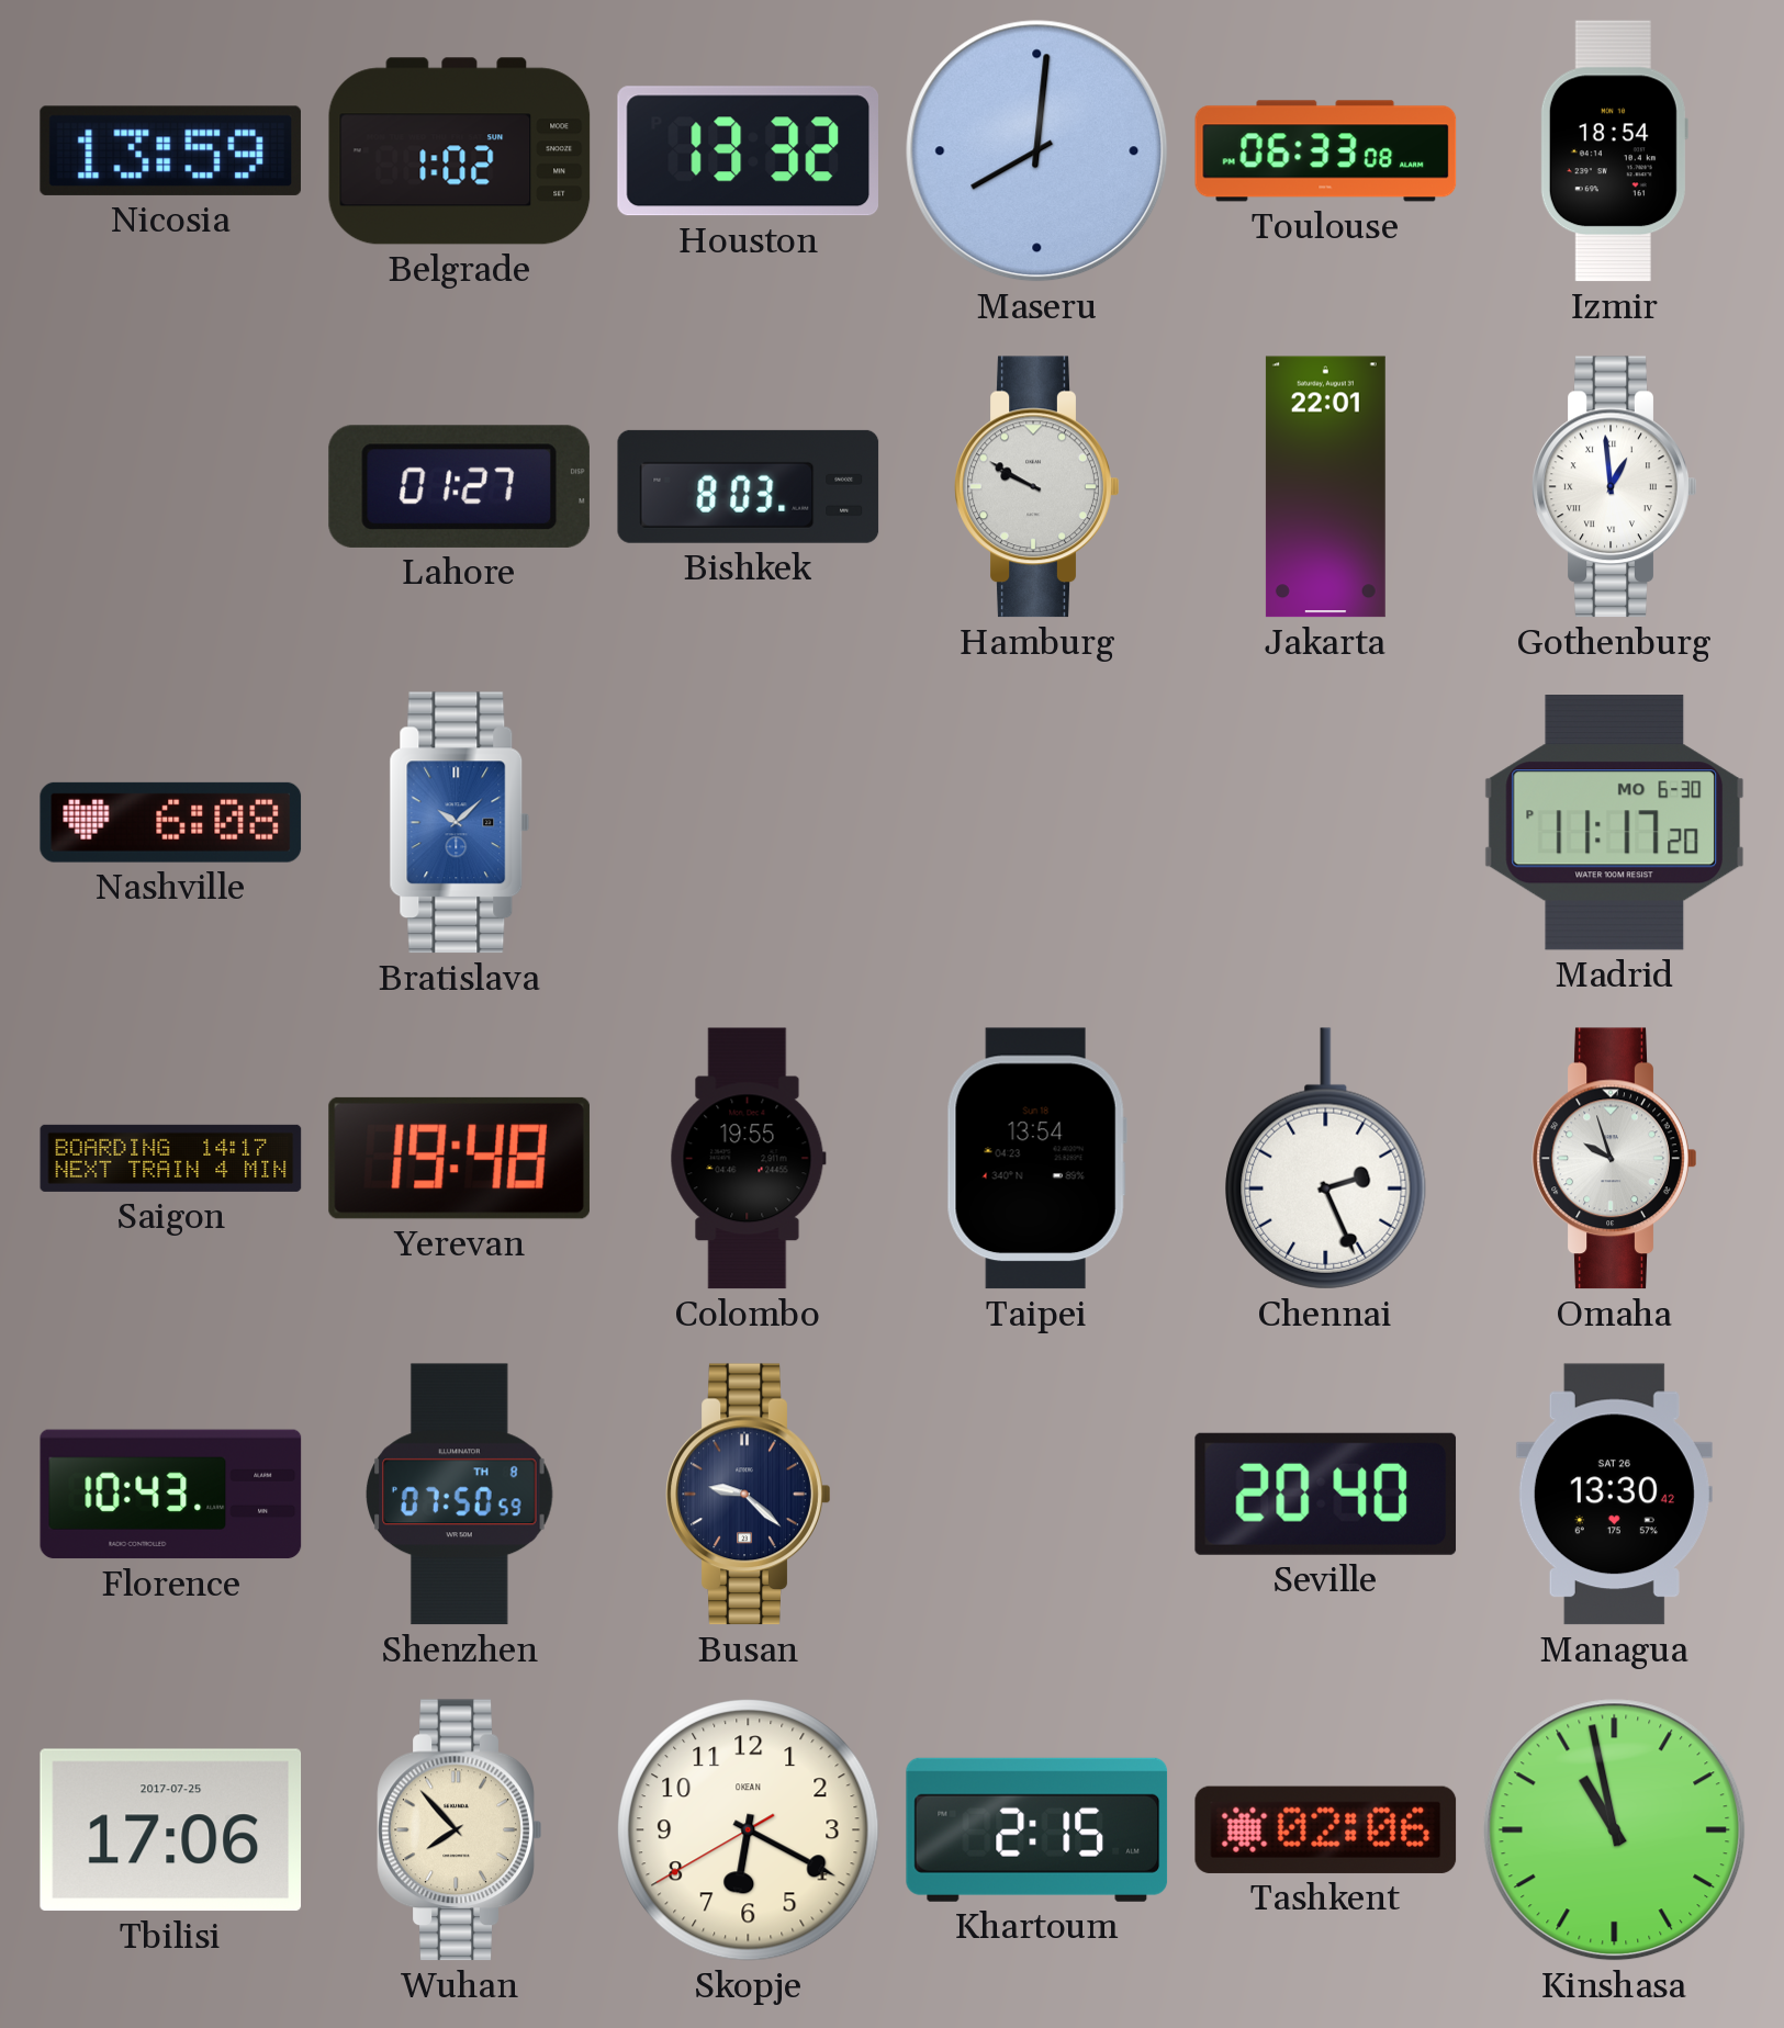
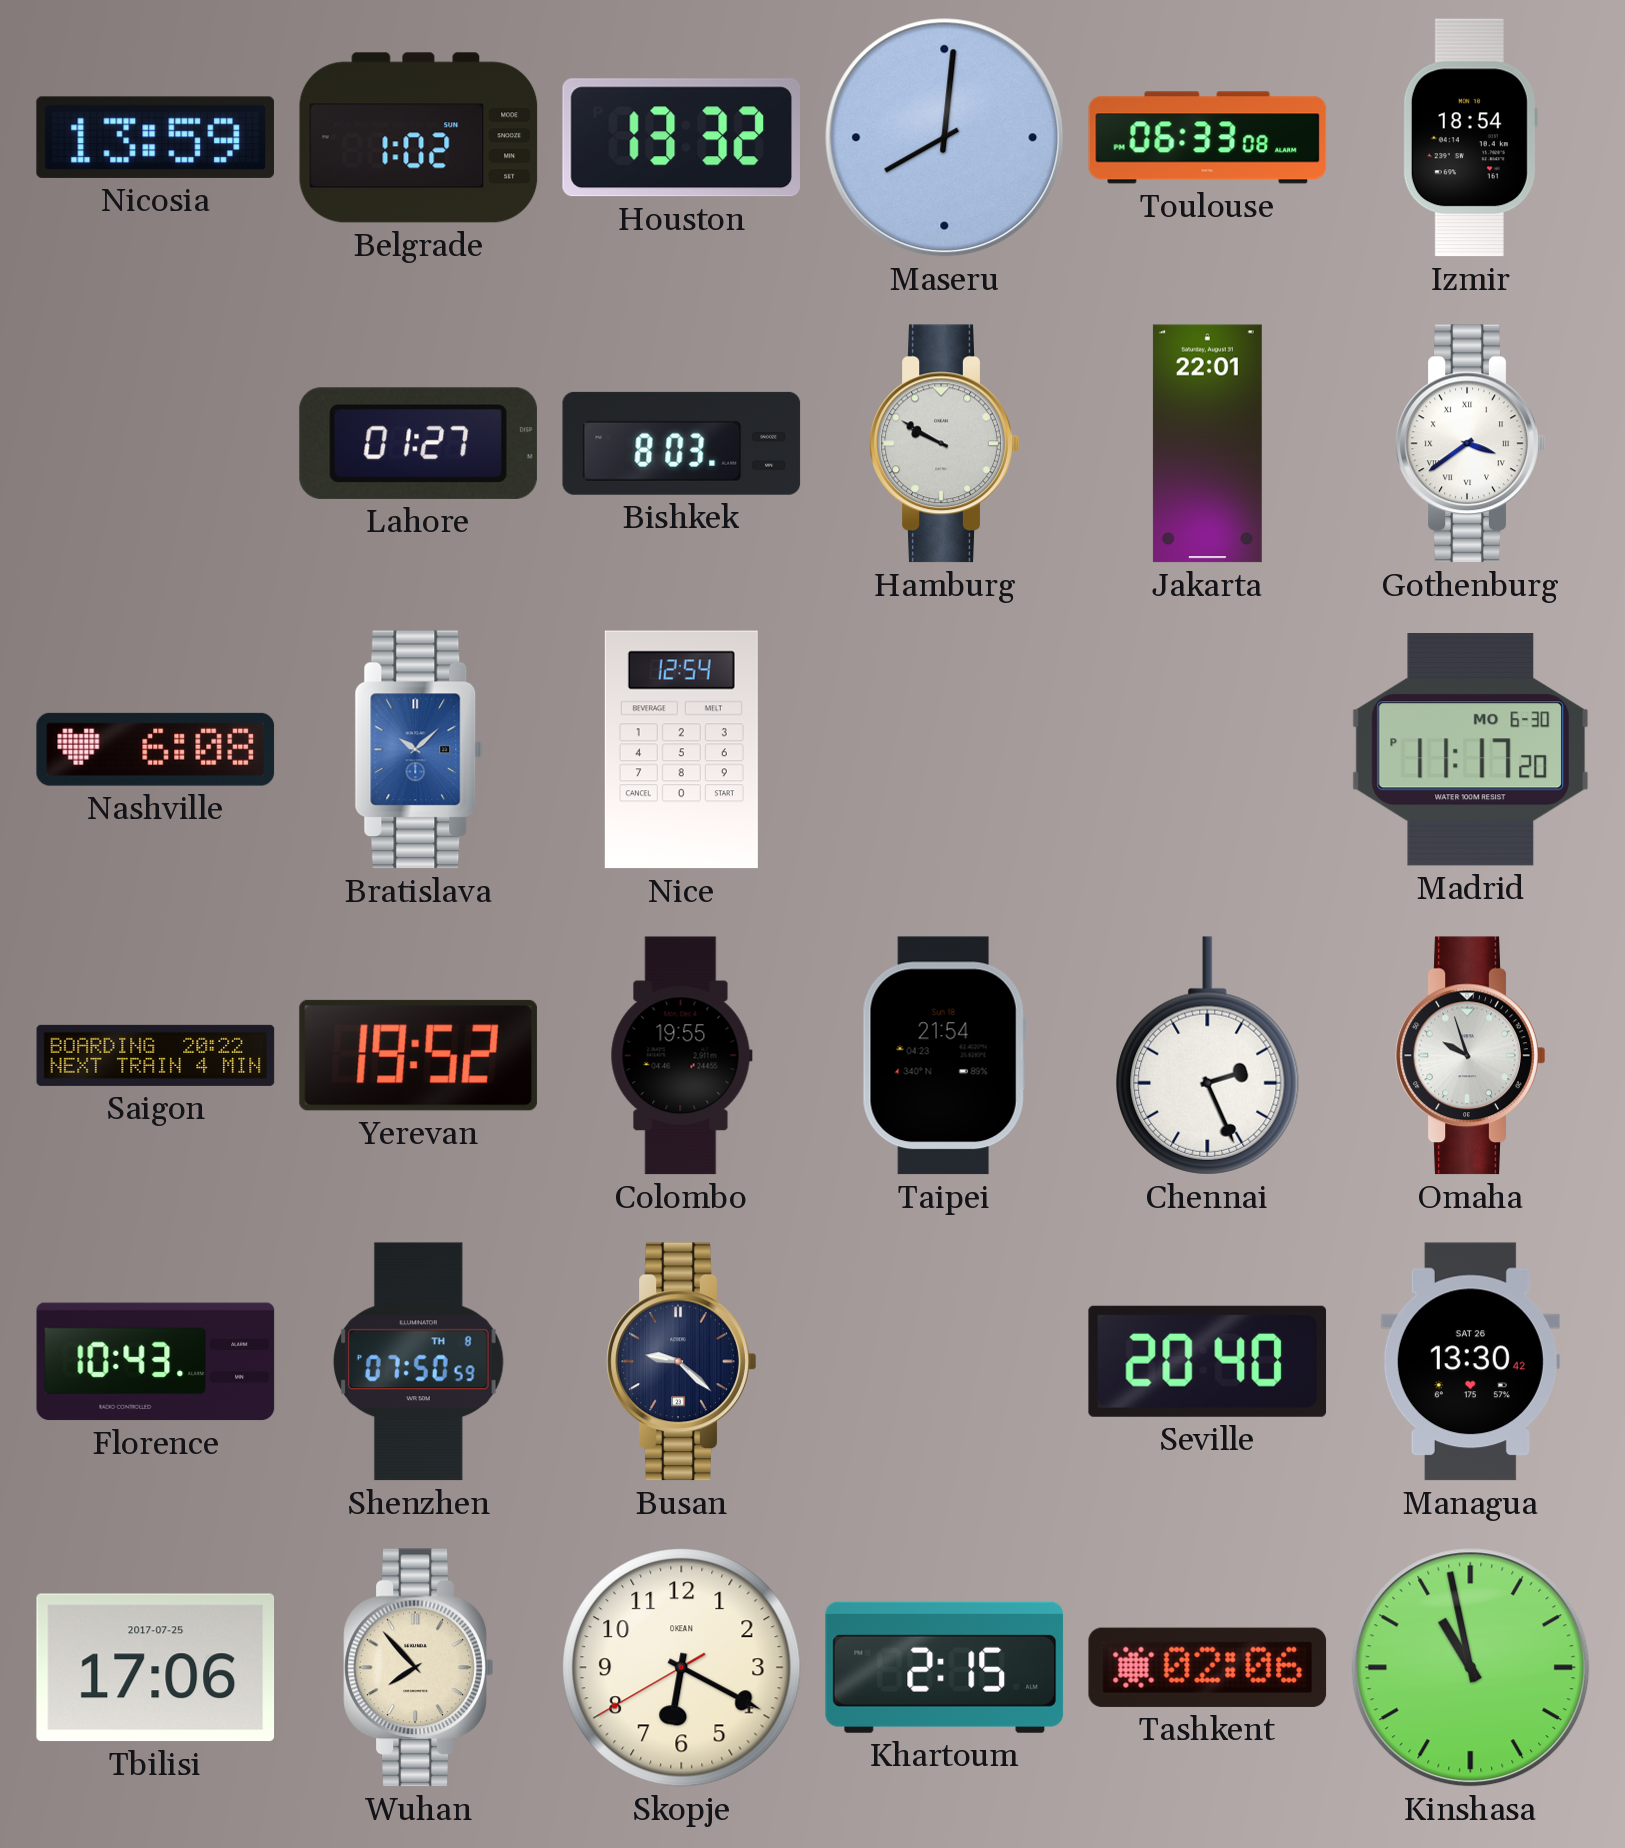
Gothenburg: 12:59 -> 3:39 (1471, 444)
Nice: none -> 12:54 (681, 750)
Saigon: 14:17 -> 20:22 (156, 1055)
Yerevan: 19:48 -> 19:52 (418, 1055)
Taipei: 13:54 -> 21:54 (944, 1056)
